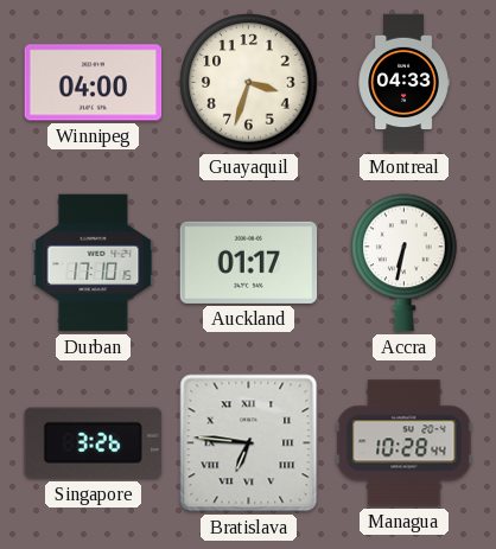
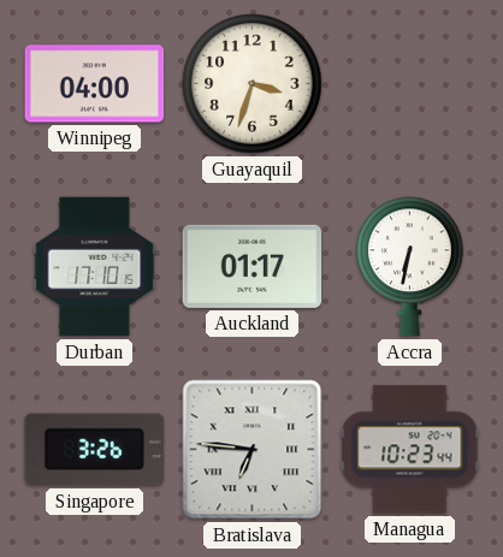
Montreal: 04:33 -> none (403, 83)
Managua: 10:28 -> 10:23 (410, 450)
